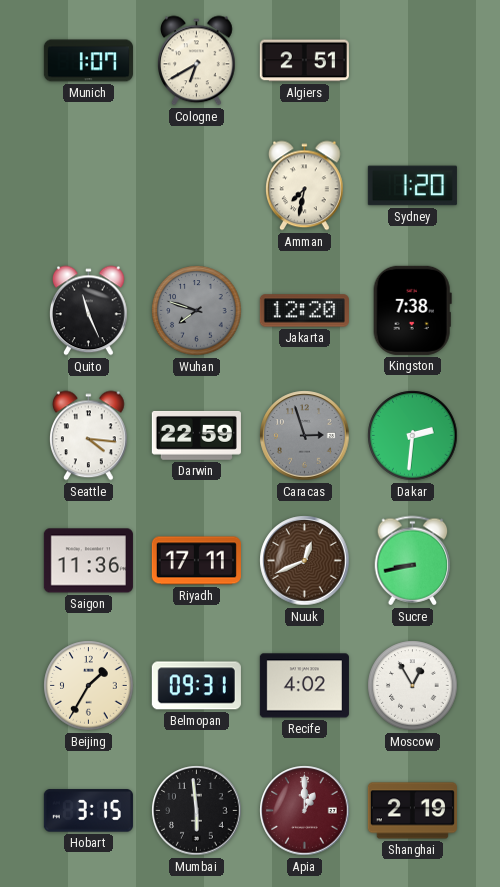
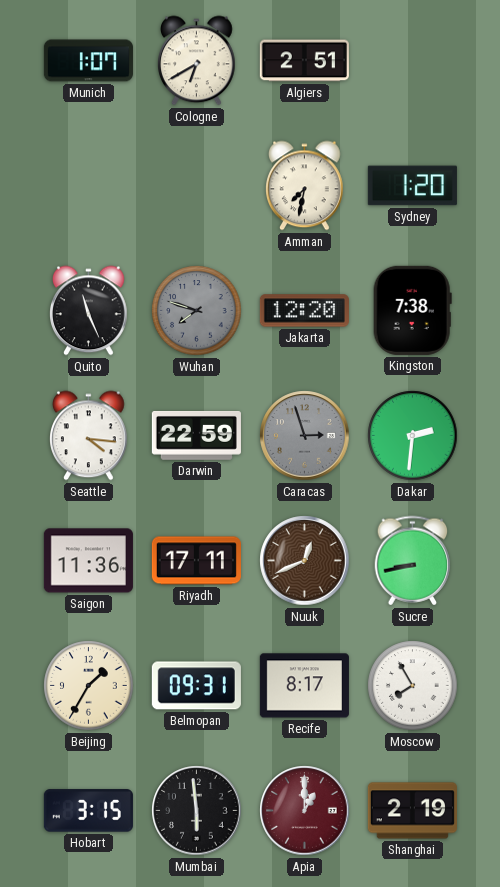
Recife: 4:02 -> 8:17 (304, 686)
Moscow: 12:55 -> 7:55 (413, 686)
